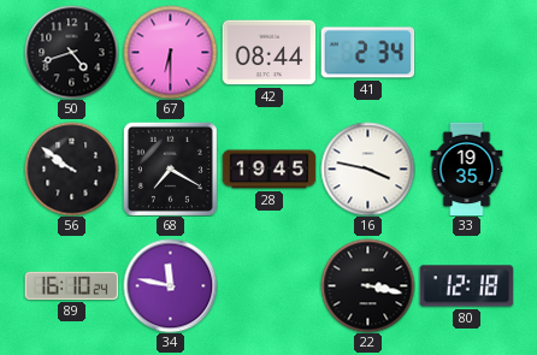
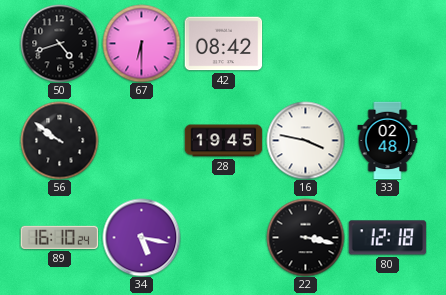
42: 08:44 -> 08:42 (223, 44)
41: 2:34 -> none (367, 53)
68: 7:20 -> none (170, 168)
33: 19:35 -> 02:48 (388, 140)
34: 11:47 -> 5:17 (141, 237)
